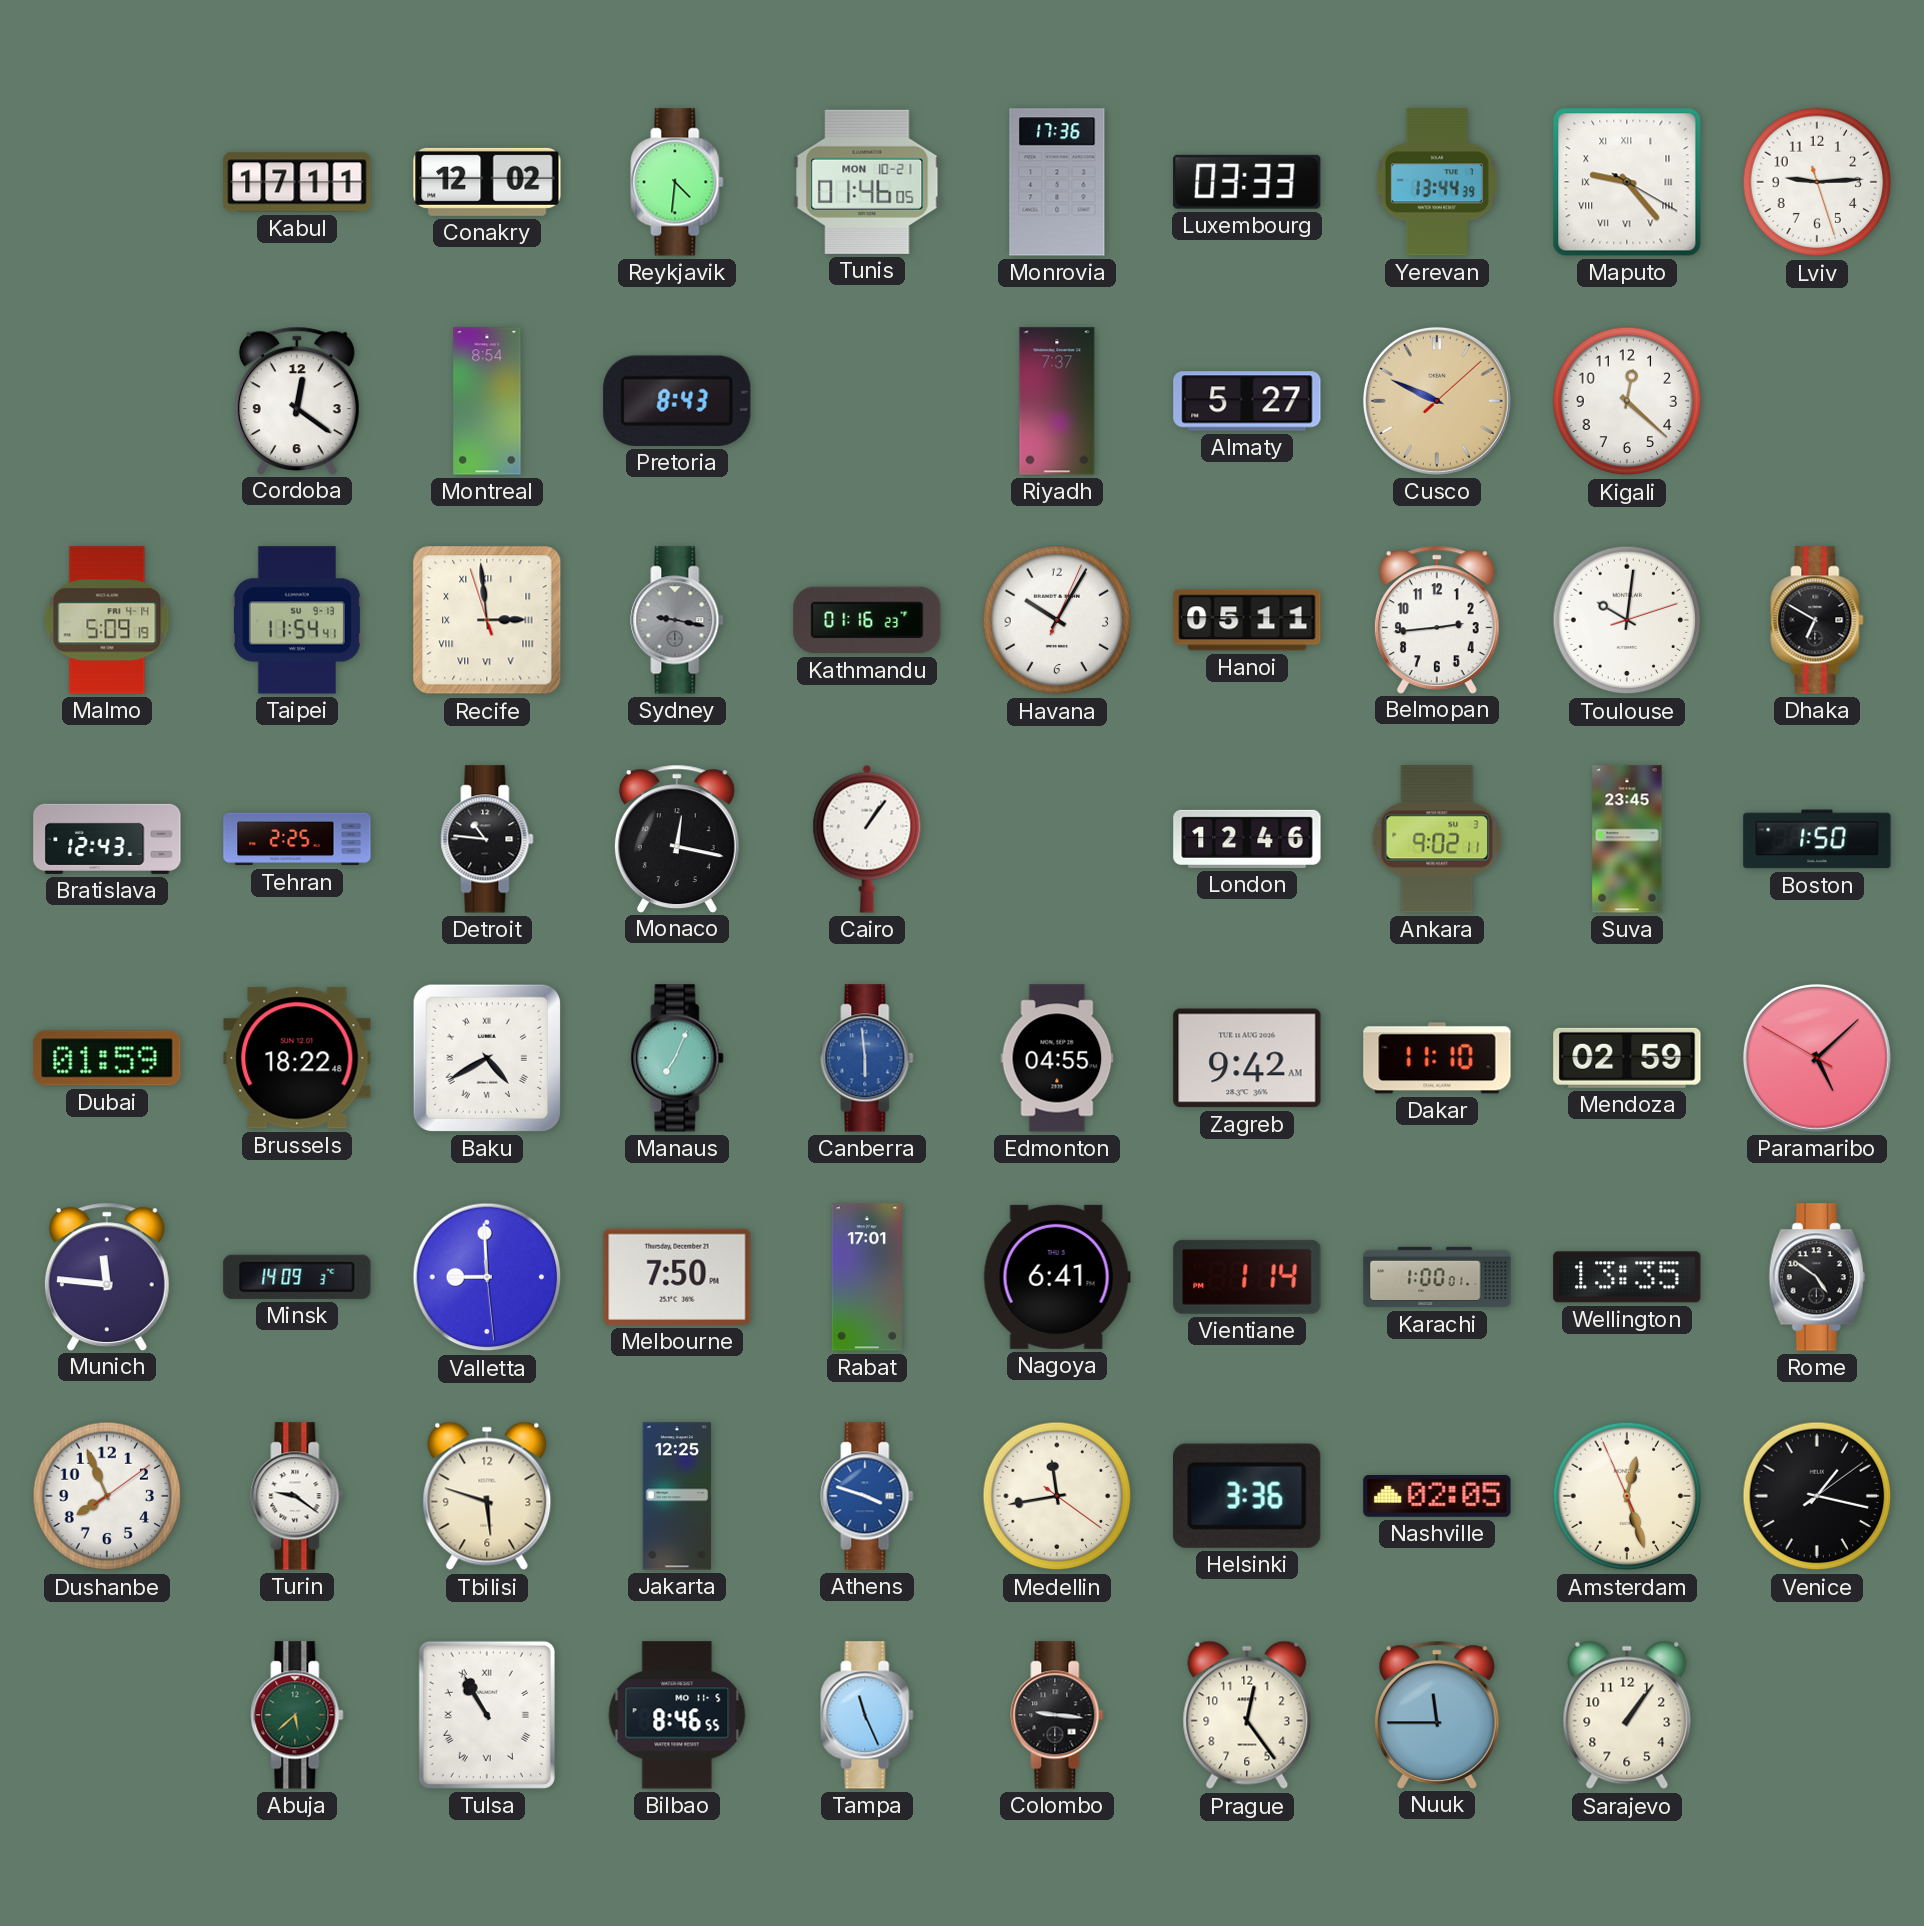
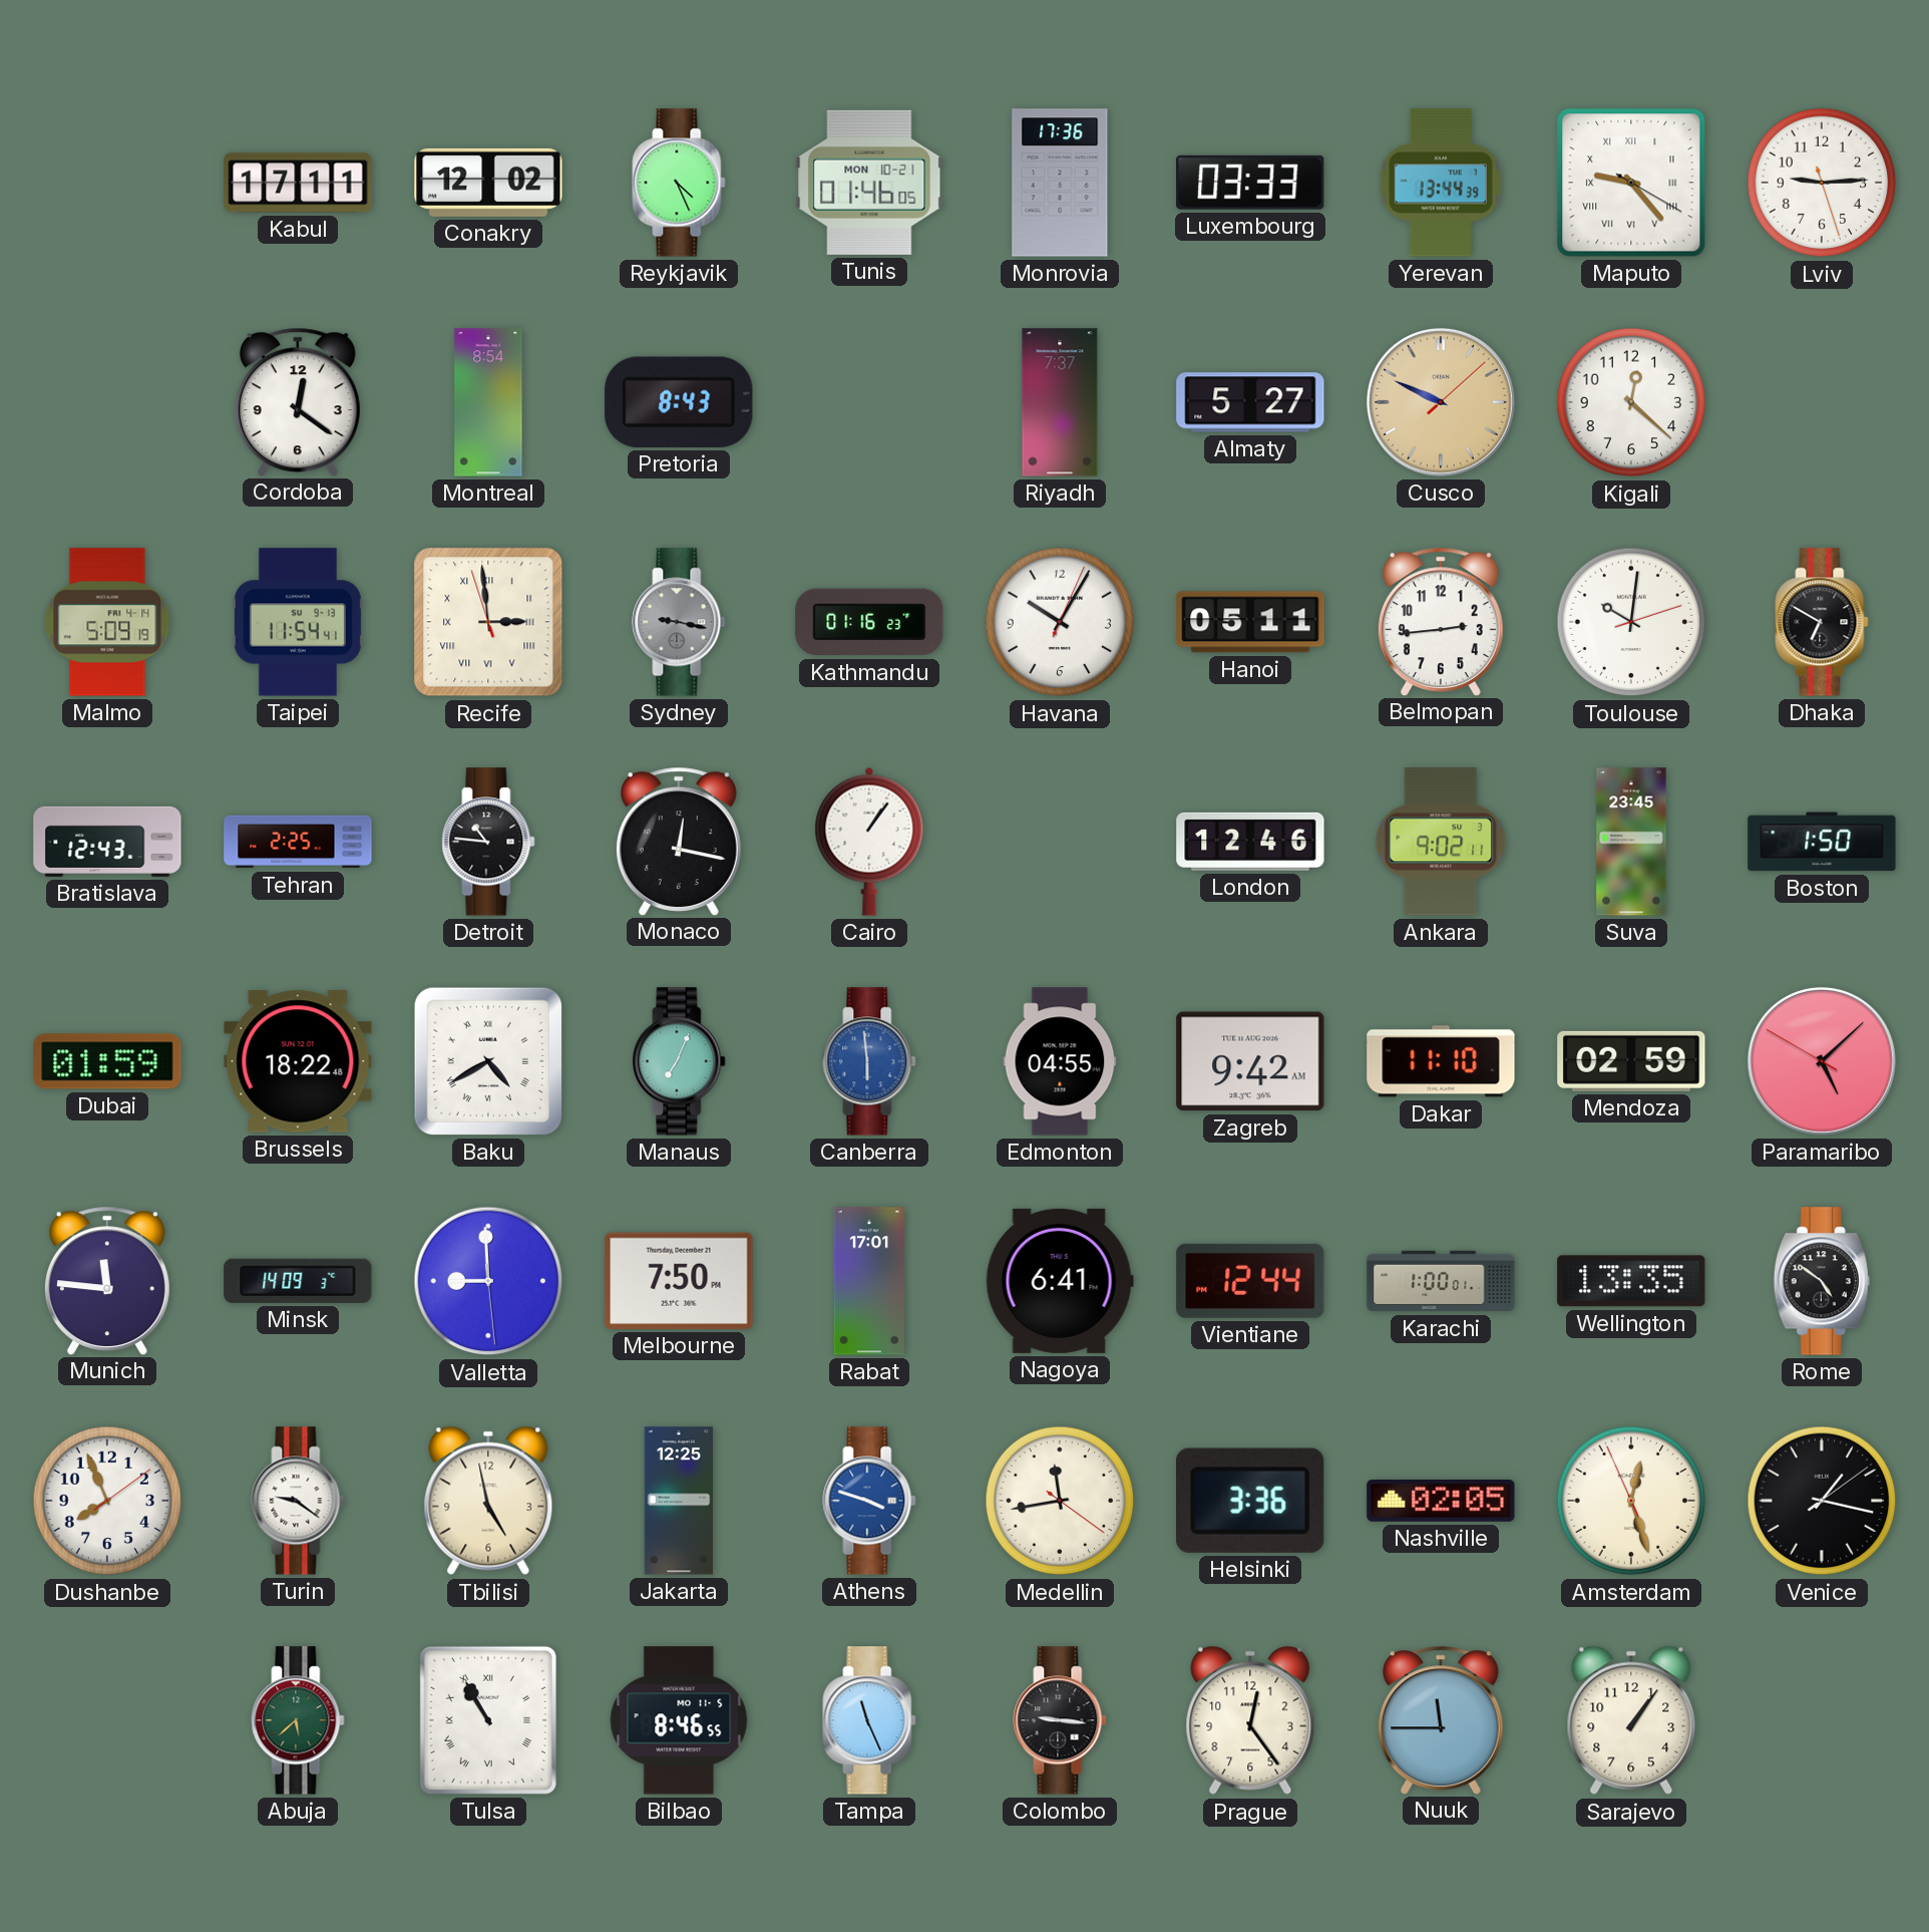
Reykjavik: 4:31 -> 4:26 (679, 183)
Vientiane: 1:14 -> 12:44 (1250, 1281)
Tbilisi: 5:48 -> 4:58 (488, 1501)
